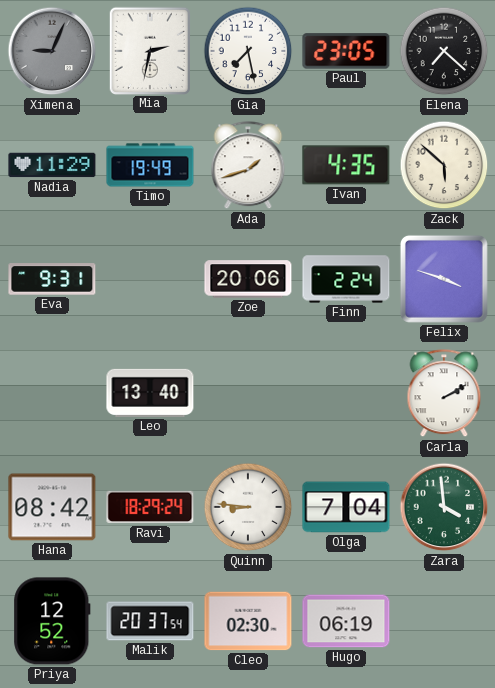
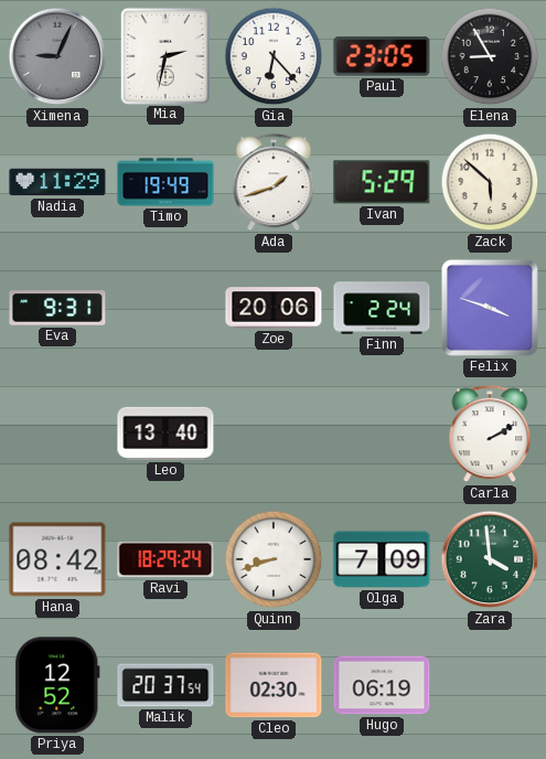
Gia: 7:28 -> 6:23 (274, 56)
Elena: 7:22 -> 8:55 (490, 56)
Ivan: 4:35 -> 5:29 (382, 182)
Quinn: 8:46 -> 8:42 (274, 559)
Olga: 7:04 -> 7:09 (382, 559)
